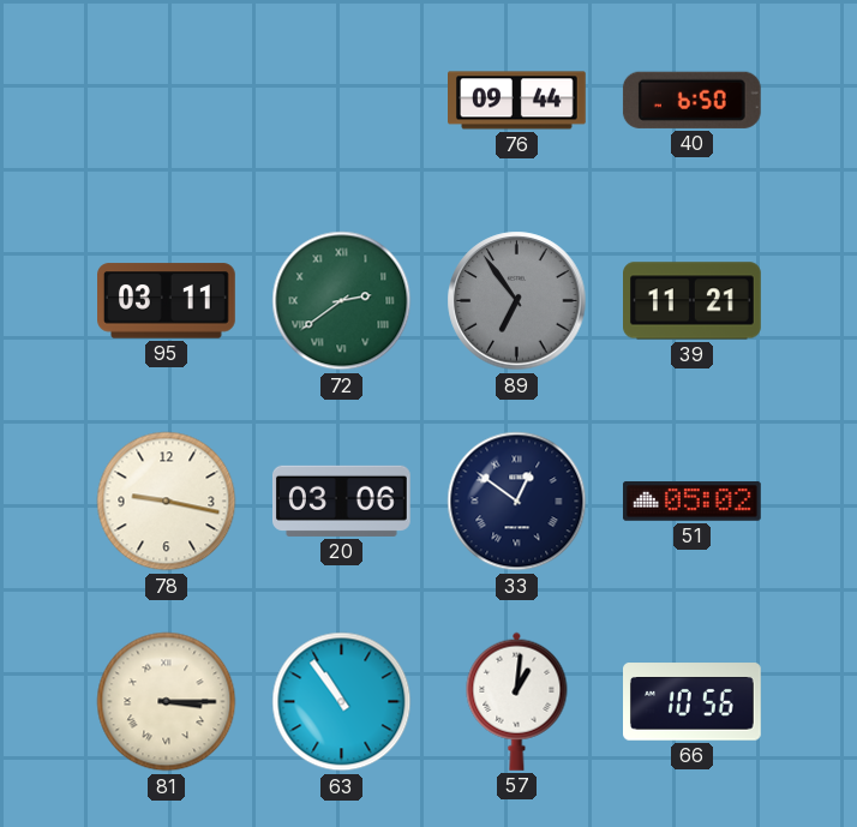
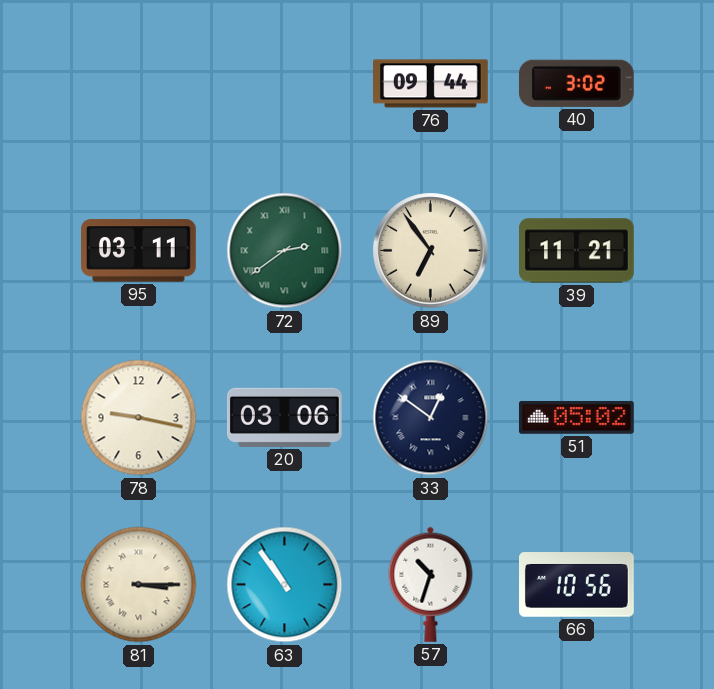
40: 6:50 -> 3:02 (576, 83)
89 dial: grey -> cream (431, 251)
57: 1:01 -> 10:33 (431, 584)
